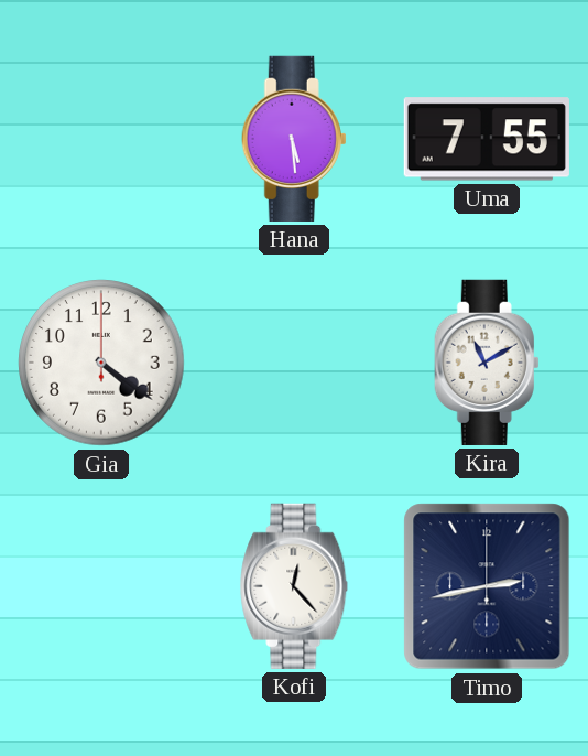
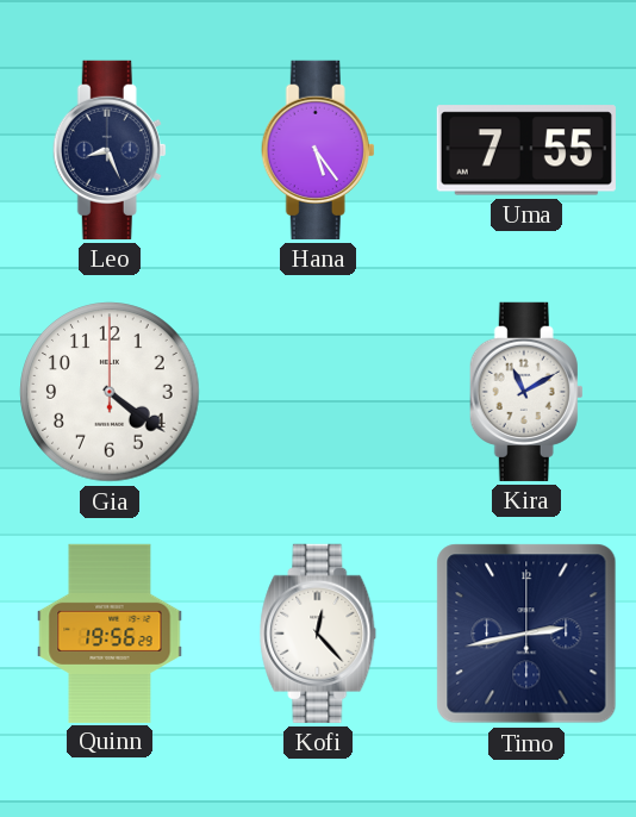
Leo: none -> 8:26 (110, 150)
Hana: 5:29 -> 5:24 (318, 150)
Quinn: none -> 19:56 (110, 632)
